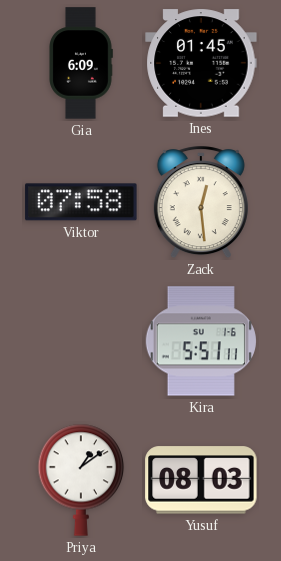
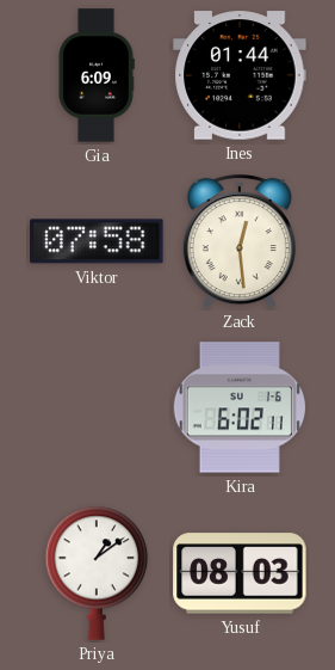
Ines: 01:45 -> 01:44 (240, 75)
Kira: 5:51 -> 6:02 (240, 407)
